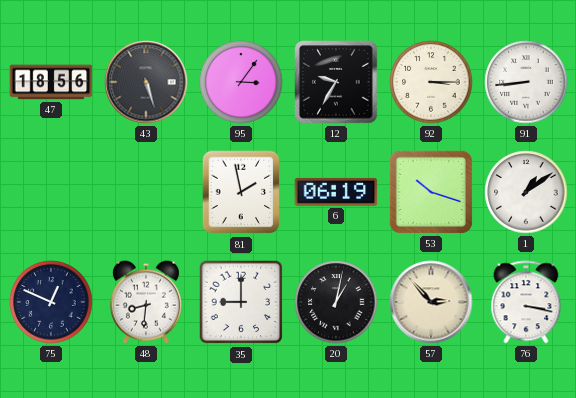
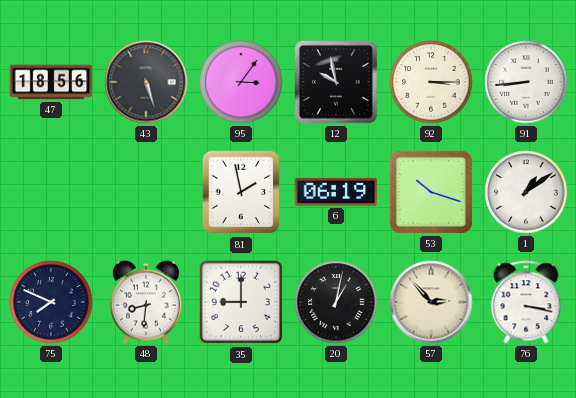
12: 9:35 -> 9:58 (336, 82)
75: 12:49 -> 7:49 (51, 302)
